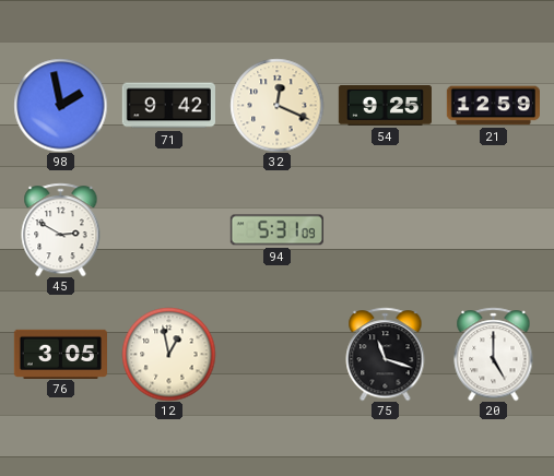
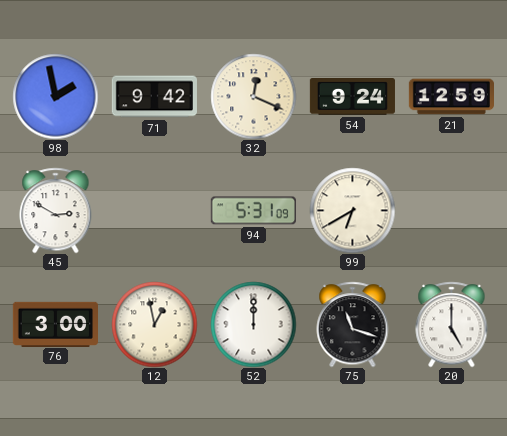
54: 9:25 -> 9:24 (352, 97)
99: none -> 6:40 (352, 210)
76: 3:05 -> 3:00 (55, 324)
52: none -> 12:00 (253, 324)
